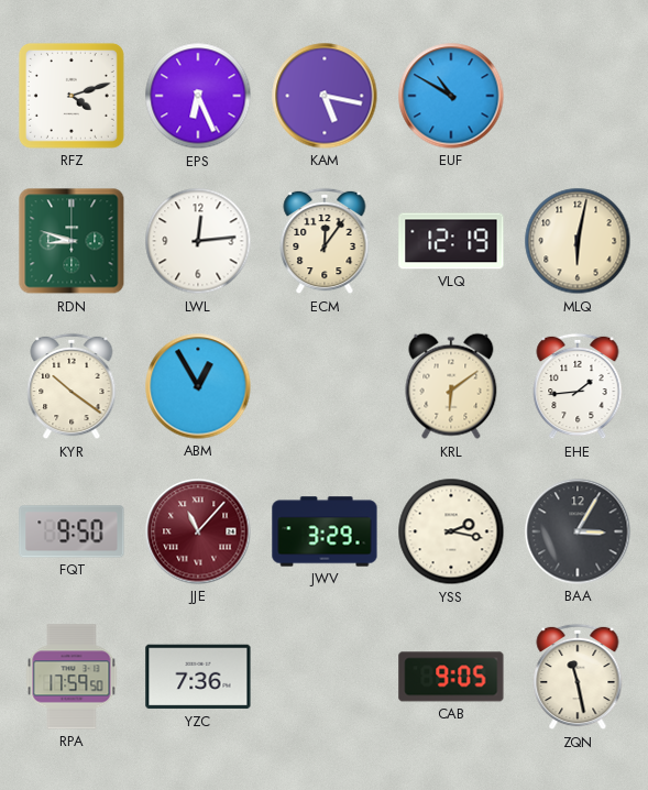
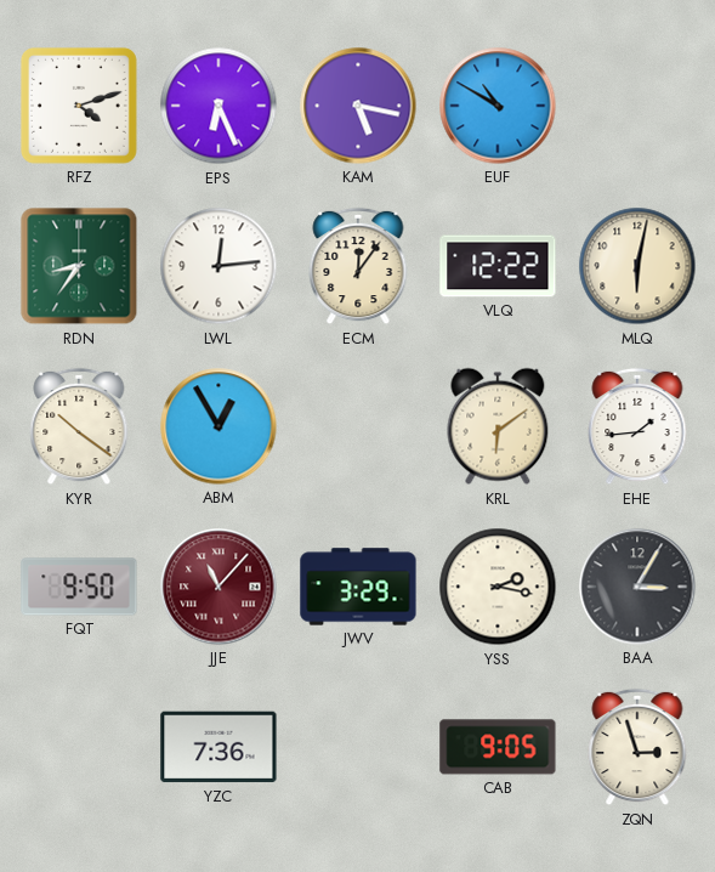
RDN: 8:48 -> 8:36 (79, 266)
VLQ: 12:19 -> 12:22 (498, 266)
RPA: 17:59 -> none (72, 677)
ZQN: 11:28 -> 2:57 (637, 747)
